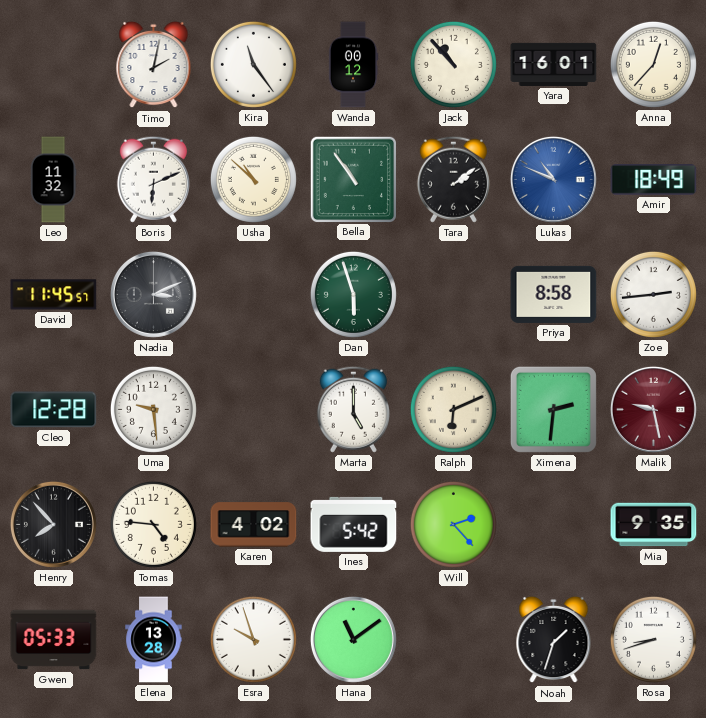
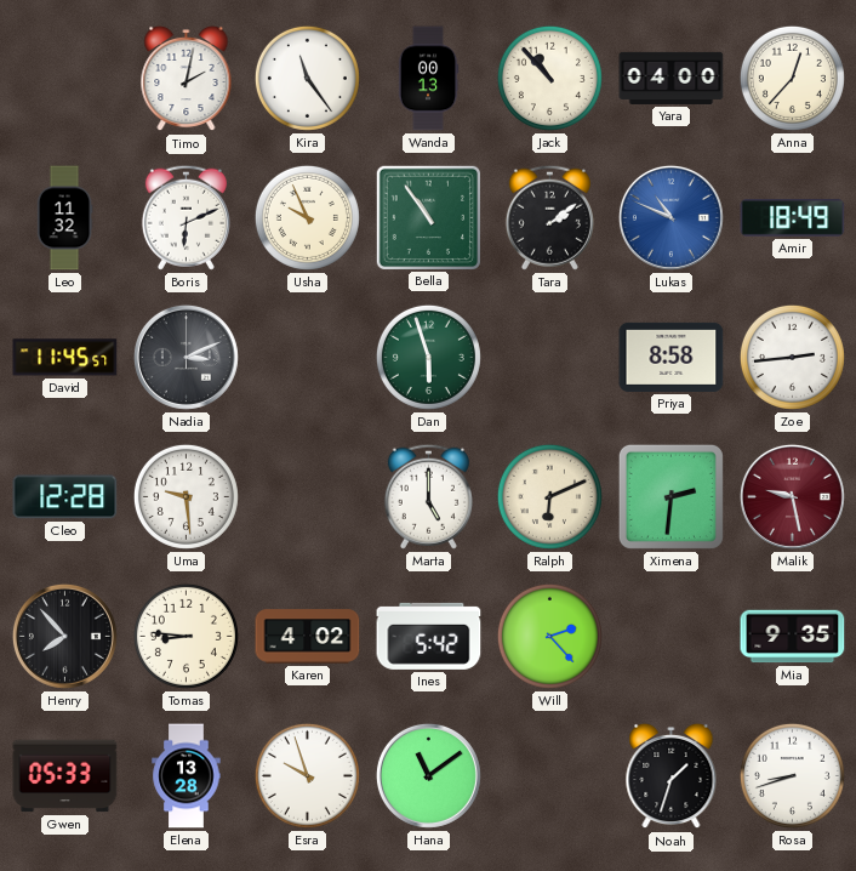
Wanda: 00:12 -> 00:13 (428, 79)
Yara: 16:01 -> 04:00 (672, 78)
Usha: 10:52 -> 9:56 (307, 217)
Tomas: 4:46 -> 8:46 (186, 636)
